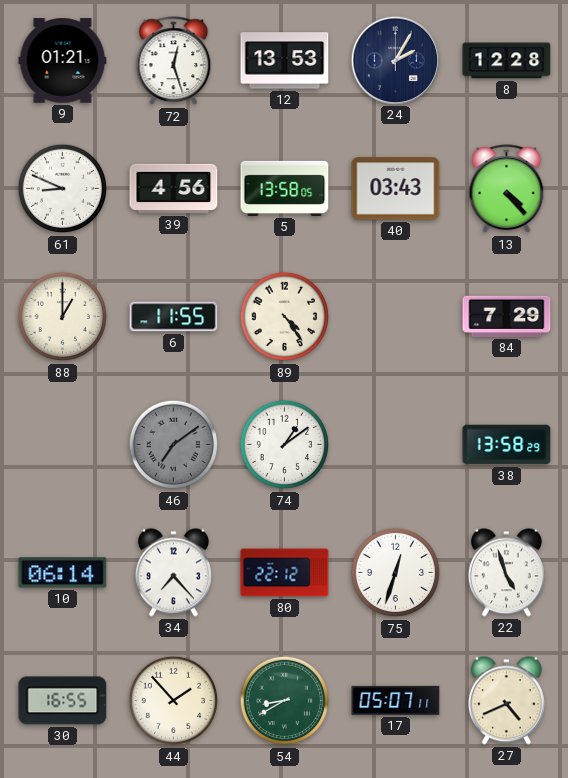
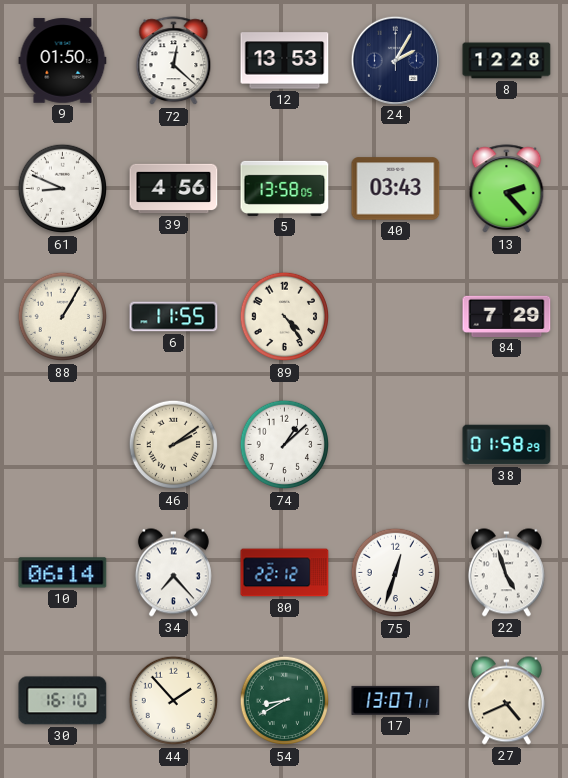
9: 01:21 -> 01:50 (63, 61)
72: 12:27 -> 12:22 (174, 61)
13: 4:23 -> 2:23 (507, 189)
88: 1:00 -> 1:05 (63, 317)
46: 7:09 -> 2:09 (174, 445)
46 dial: grey -> cream (174, 445)
74: 1:09 -> 1:08 (285, 445)
38: 13:58 -> 01:58 (507, 445)
30: 16:55 -> 16:10 (63, 701)
17: 05:07 -> 13:07 (396, 700)
